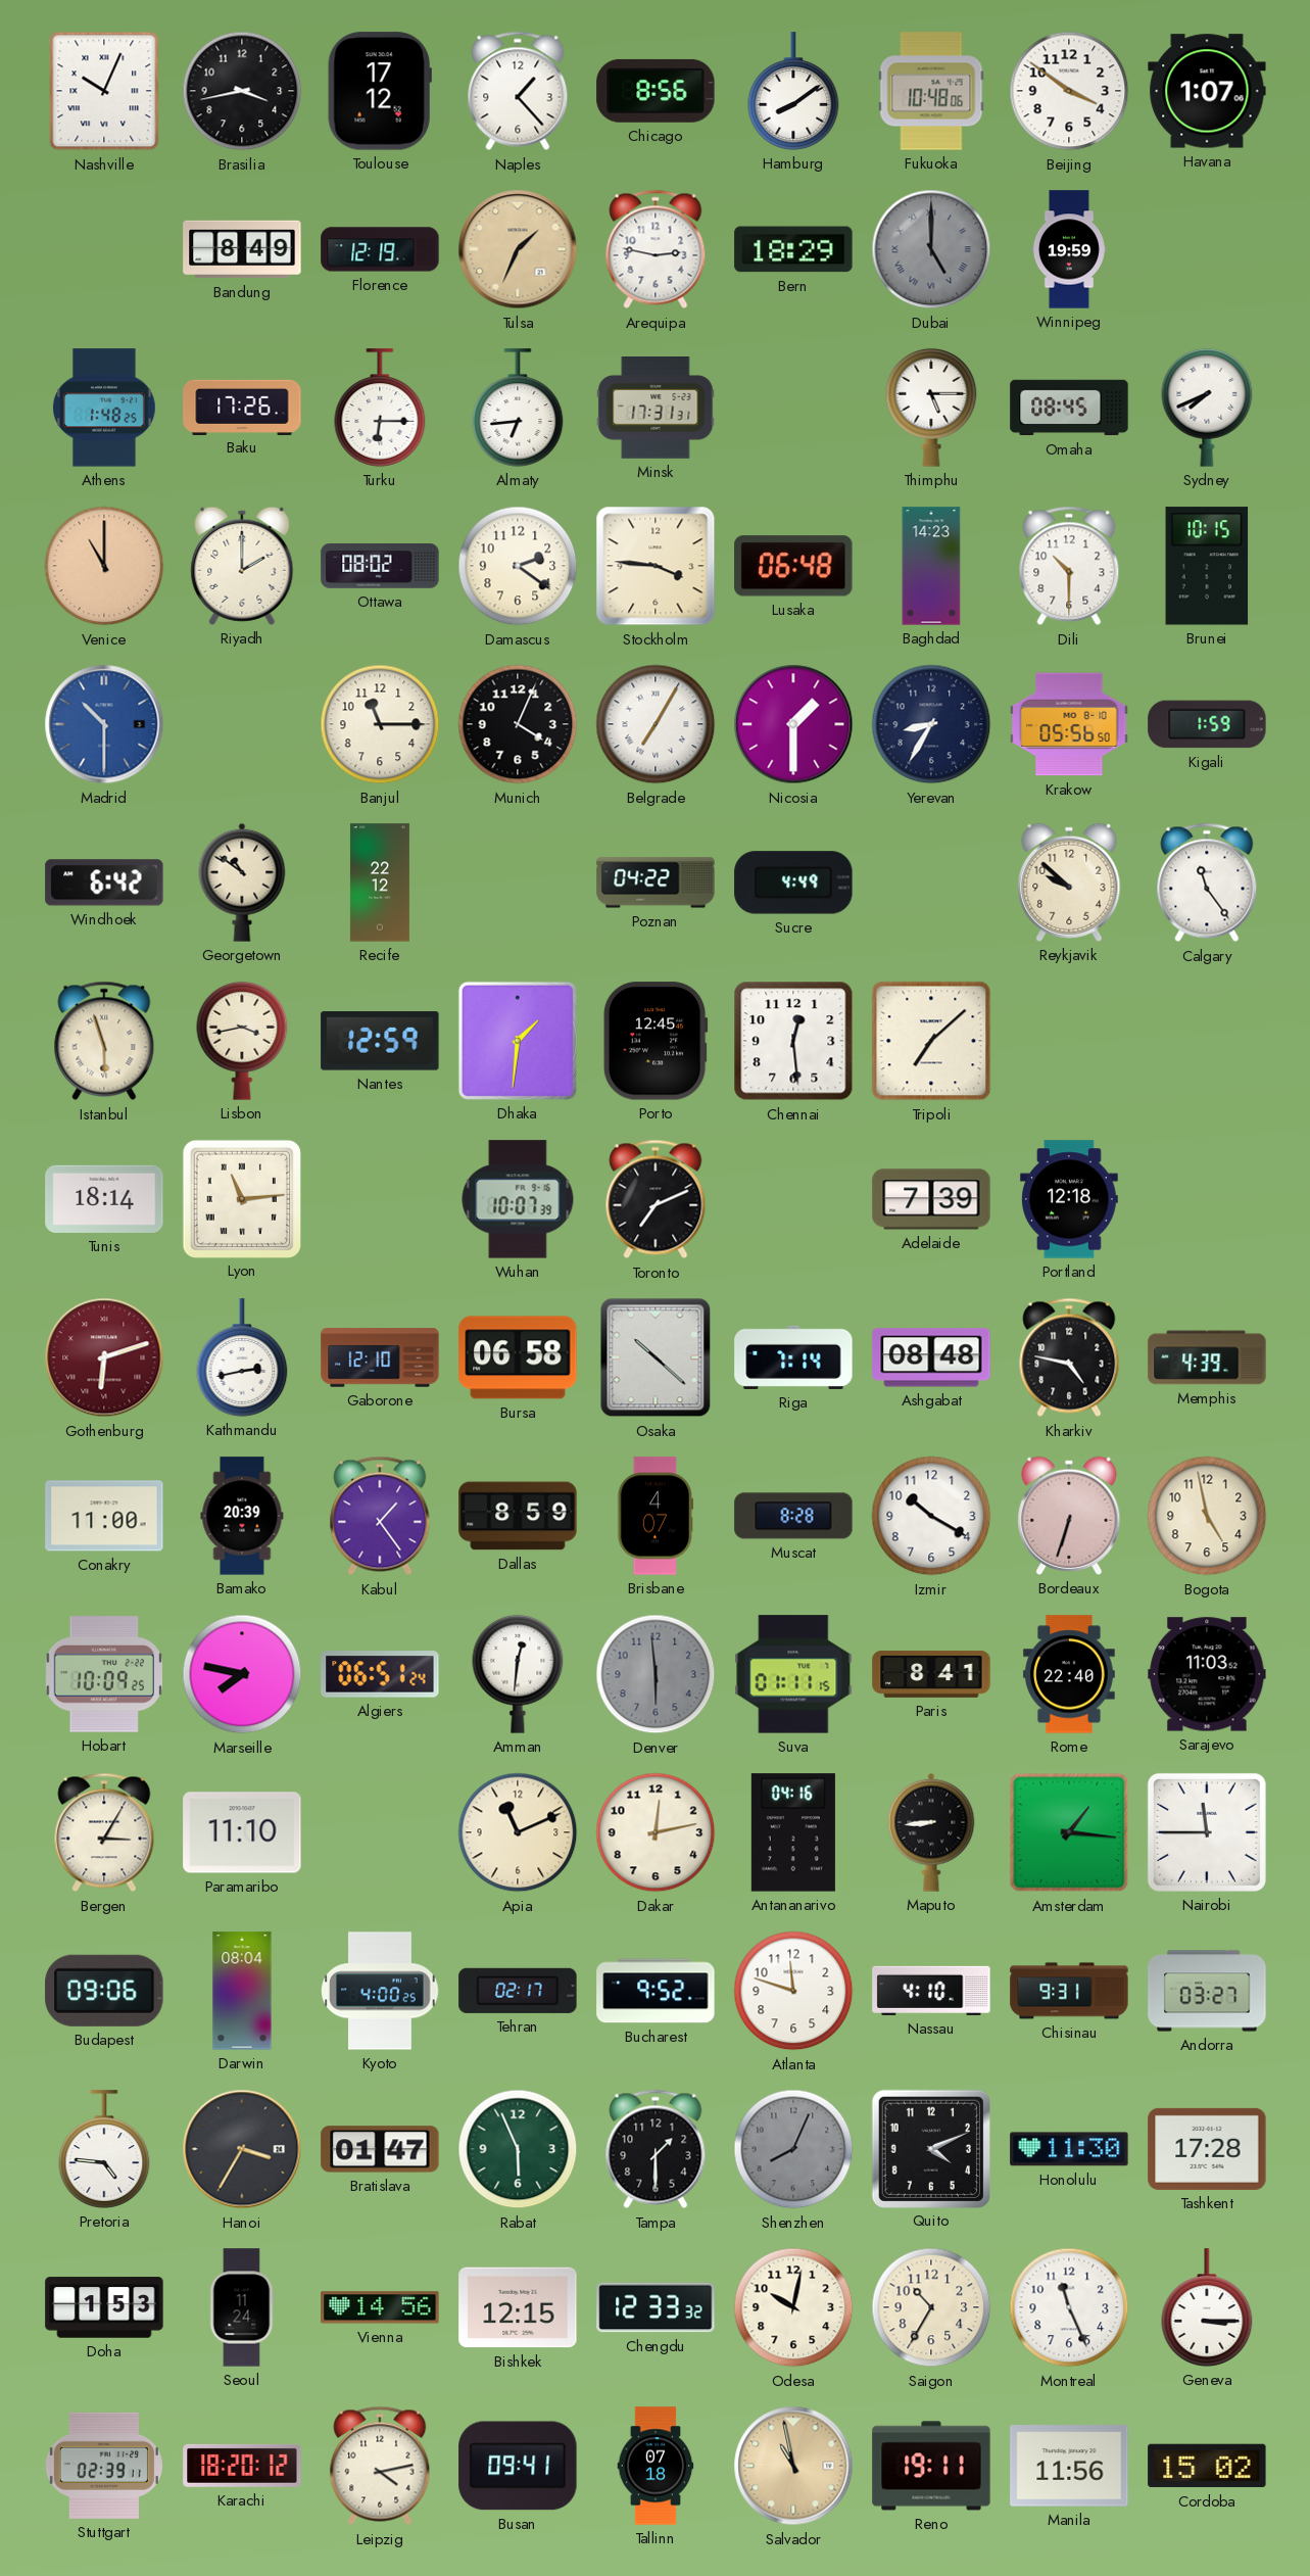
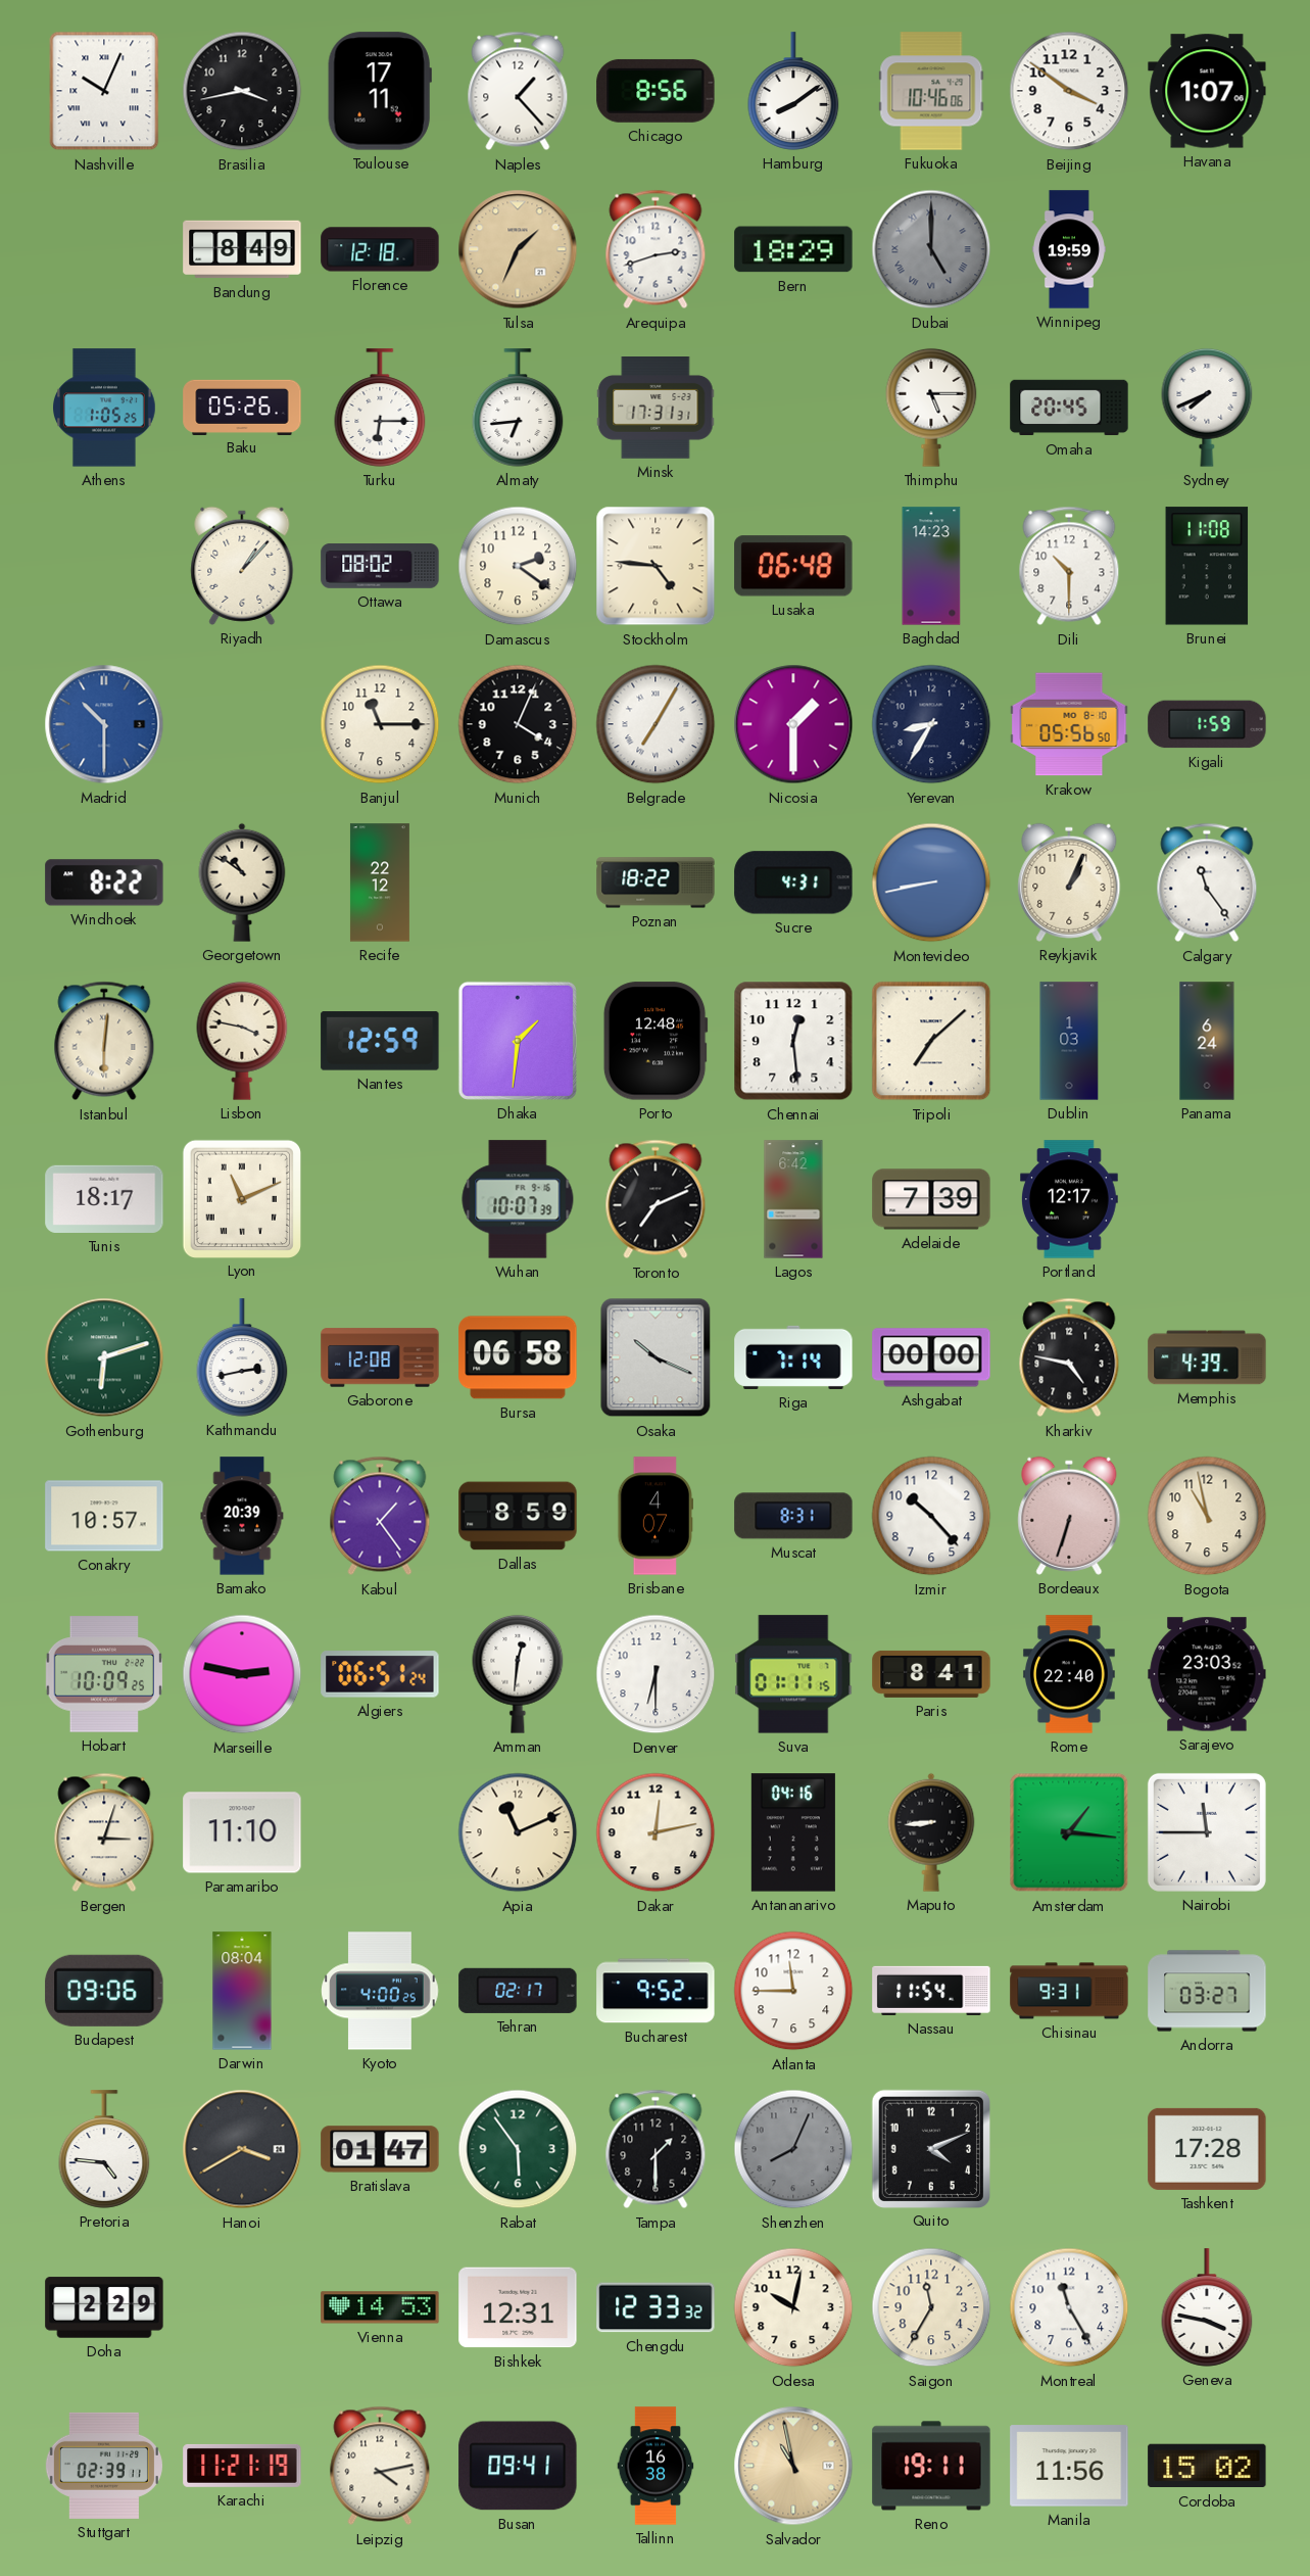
Toulouse: 17:12 -> 17:11 (380, 91)
Fukuoka: 10:48 -> 10:46 (931, 91)
Florence: 12:19 -> 12:18 (380, 249)
Arequipa: 2:47 -> 2:42 (656, 249)
Athens: 1:48 -> 1:05 (105, 408)
Baku: 17:26 -> 05:26 (242, 407)
Omaha: 08:45 -> 20:45 (1069, 408)
Venice: 11:00 -> none (104, 566)
Riyadh: 2:00 -> 1:07 (242, 566)
Stockholm: 3:46 -> 4:46 (656, 566)
Brunei: 10:15 -> 11:08 (1207, 566)
Windhoek: 6:42 -> 8:22 (104, 882)
Poznan: 04:22 -> 18:22 (656, 882)
Sucre: 4:49 -> 4:31 (793, 882)
Montevideo: none -> 8:43 (931, 882)
Reykjavik: 9:52 -> 1:04 (1069, 882)
Istanbul: 5:57 -> 6:01 (104, 1041)
Lisbon: 3:43 -> 3:47 (242, 1041)
Porto: 12:45 -> 12:48 (656, 1041)
Dublin: none -> 1:03 (1069, 1041)
Panama: none -> 6:24 (1207, 1041)
Tunis: 18:14 -> 18:17 (104, 1199)
Lyon: 11:14 -> 11:11 (241, 1198)
Lagos: none -> 6:42 (793, 1199)
Portland: 12:18 -> 12:17 (1070, 1199)
Gothenburg dial: burgundy -> green (104, 1357)
Gaborone: 12:10 -> 12:08 (380, 1357)
Osaka: 10:22 -> 10:19 (656, 1357)
Ashgabat: 08:48 -> 00:00 (931, 1357)
Conakry: 11:00 -> 10:57 (104, 1516)
Muscat: 8:28 -> 8:31 (793, 1516)
Izmir: 10:20 -> 10:23 (931, 1516)
Bogota: 4:58 -> 10:58 (1207, 1516)
Marseille: 7:47 -> 2:47 (242, 1674)
Denver: 5:59 -> 6:30 (656, 1674)
Denver dial: grey -> white (656, 1674)
Sarajevo: 11:03 -> 23:03 (1207, 1674)
Bergen: 3:05 -> 3:03 (104, 1832)
Atlanta: 11:48 -> 11:45 (793, 1991)
Nassau: 4:10 -> 11:54 (931, 1991)
Hanoi: 3:35 -> 3:40 (242, 2149)
Rabat: 5:56 -> 5:54 (518, 2149)
Honolulu: 11:30 -> none (1069, 2149)
Doha: 1:53 -> 2:29 (104, 2307)
Seoul: 11:24 -> none (242, 2307)
Vienna: 14:56 -> 14:53 (380, 2307)
Bishkek: 12:15 -> 12:31 (518, 2307)
Saigon: 10:35 -> 11:35 (931, 2307)
Montreal: 11:26 -> 11:25 (1069, 2307)
Geneva: 3:15 -> 3:47 (1207, 2307)
Karachi: 18:20 -> 11:21 (242, 2466)
Tallinn: 07:18 -> 16:38 (656, 2466)
